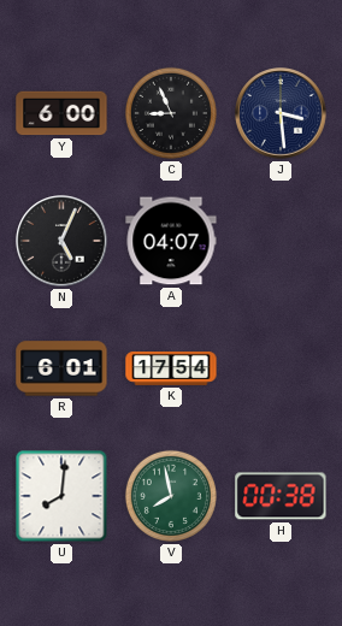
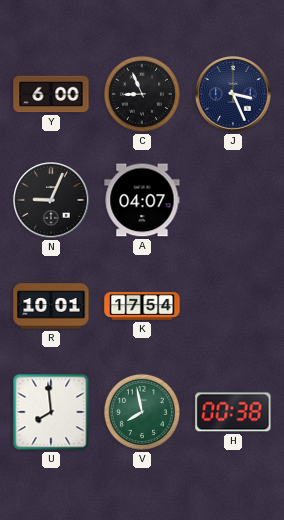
J: 3:29 -> 3:26 (233, 94)
N: 5:04 -> 9:04 (51, 200)
R: 6:01 -> 10:01 (51, 306)
U: 8:01 -> 7:59 (51, 412)
